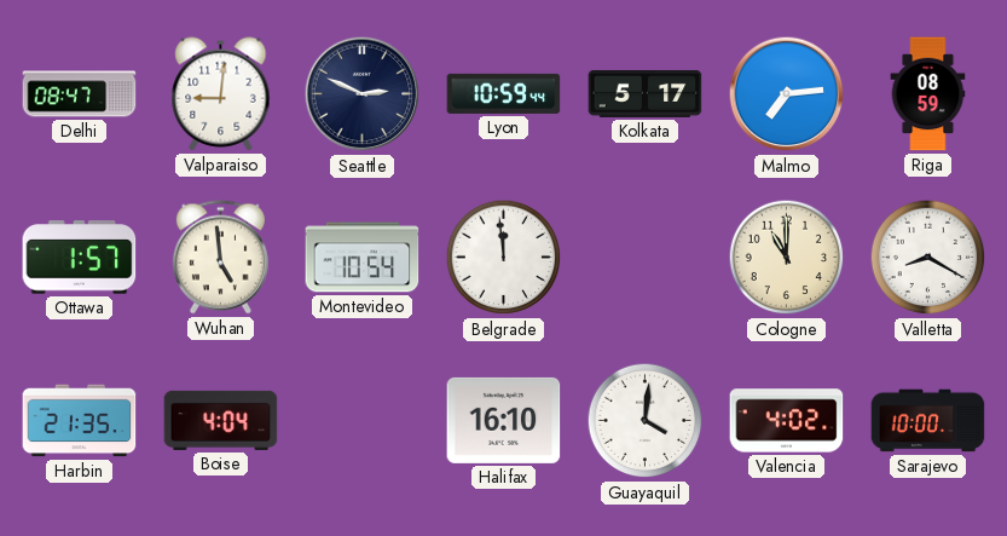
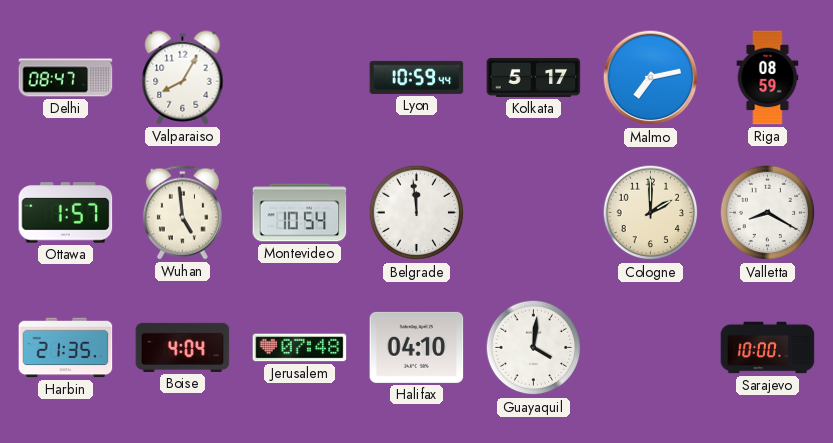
Valparaiso: 9:01 -> 8:05 (183, 78)
Seattle: 2:49 -> none (363, 94)
Malmo: 7:14 -> 7:13 (651, 78)
Cologne: 11:00 -> 2:00 (651, 213)
Jerusalem: none -> 07:48 (300, 348)
Halifax: 16:10 -> 04:10 (417, 347)
Valencia: 4:02 -> none (787, 421)
